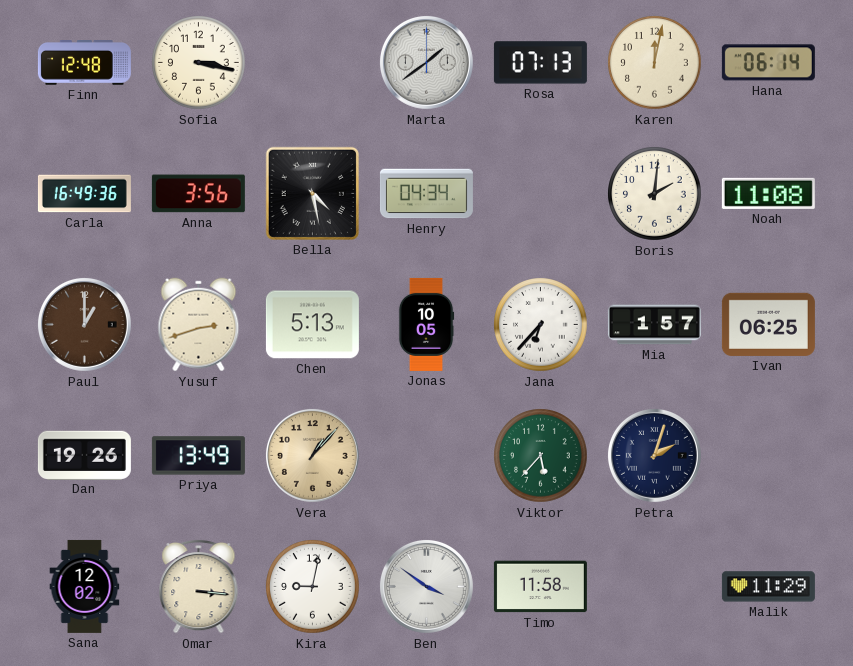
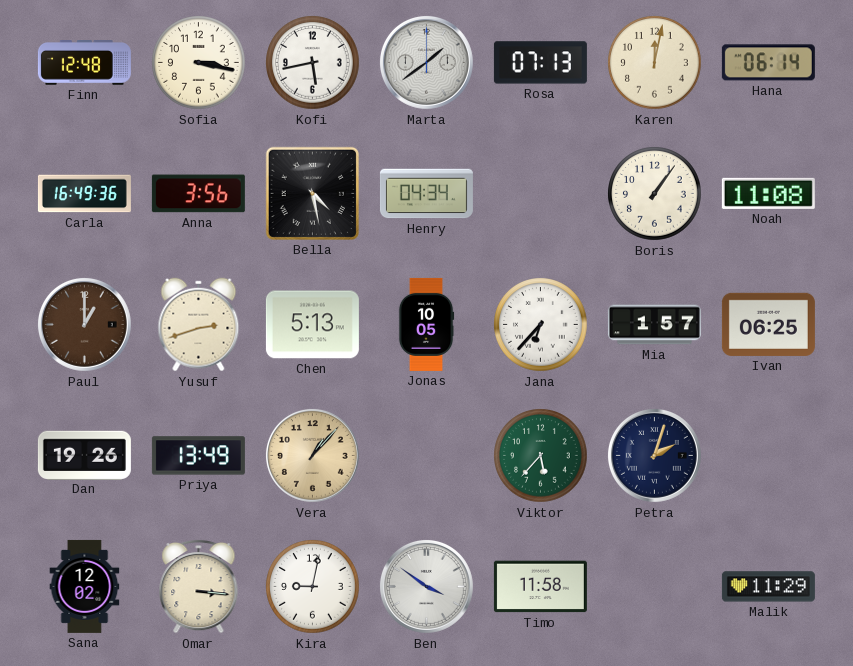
Kofi: none -> 5:43 (313, 63)
Boris: 2:01 -> 1:06 (655, 194)
